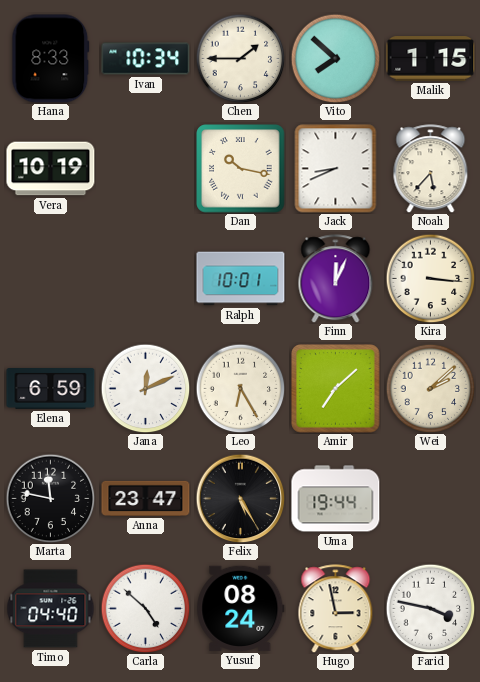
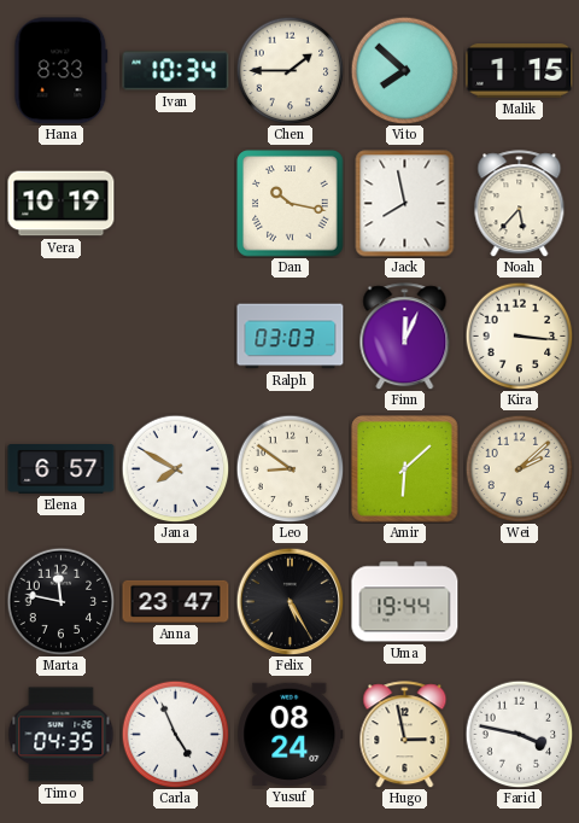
Jack: 8:41 -> 7:58 (405, 204)
Ralph: 10:01 -> 03:03 (291, 337)
Elena: 6:59 -> 6:57 (62, 469)
Jana: 12:11 -> 7:50 (175, 468)
Leo: 6:25 -> 8:51 (289, 468)
Amir: 7:08 -> 6:08 (405, 469)
Timo: 04:40 -> 04:35 (62, 735)
Carla: 4:52 -> 4:56 (175, 734)
